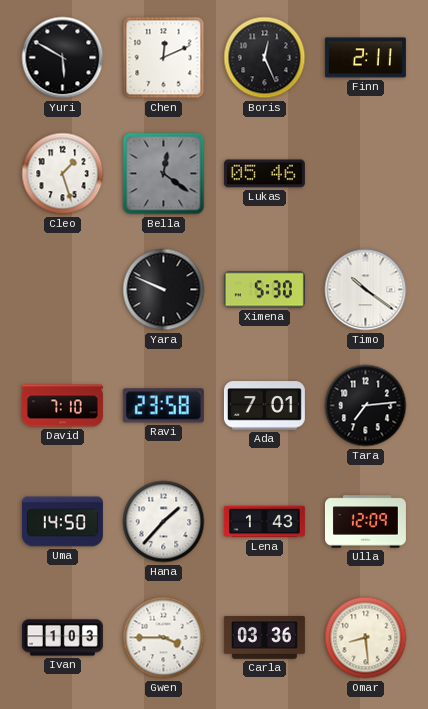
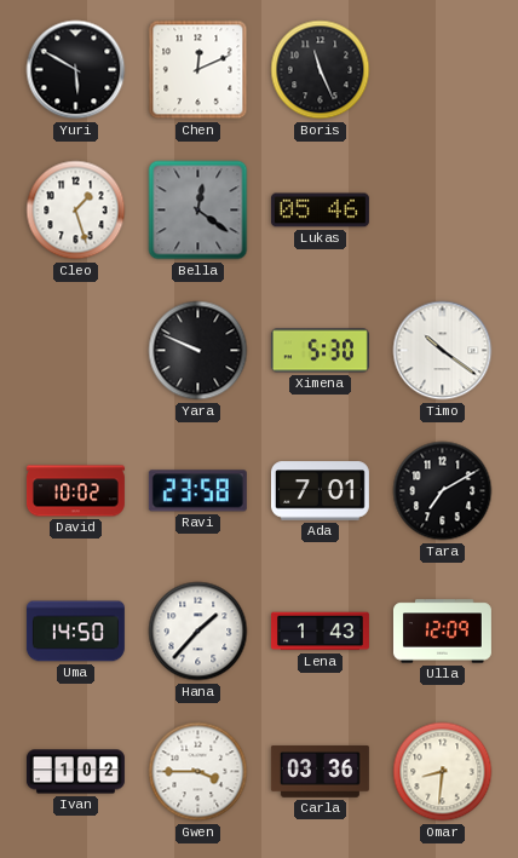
Boris: 12:26 -> 11:26 (321, 70)
Finn: 2:11 -> none (365, 58)
David: 7:10 -> 10:02 (75, 491)
Tara: 7:14 -> 7:10 (443, 491)
Ivan: 1:03 -> 1:02 (75, 772)
Omar: 8:29 -> 8:31 (443, 772)
